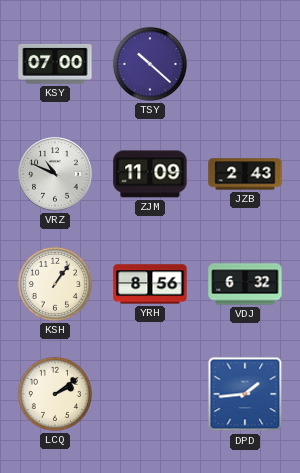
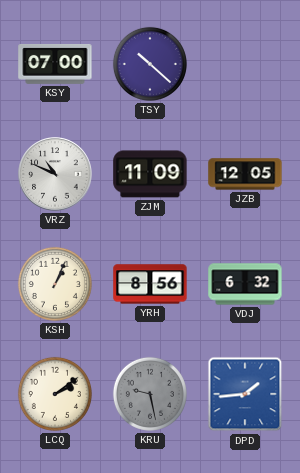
JZB: 2:43 -> 12:05 (245, 174)
KSH: 1:06 -> 1:04 (55, 284)
KRU: none -> 9:28 (150, 394)
